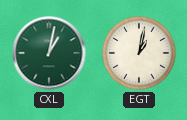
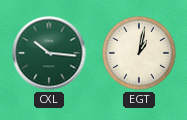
CXL: 1:02 -> 10:16 (49, 53)
